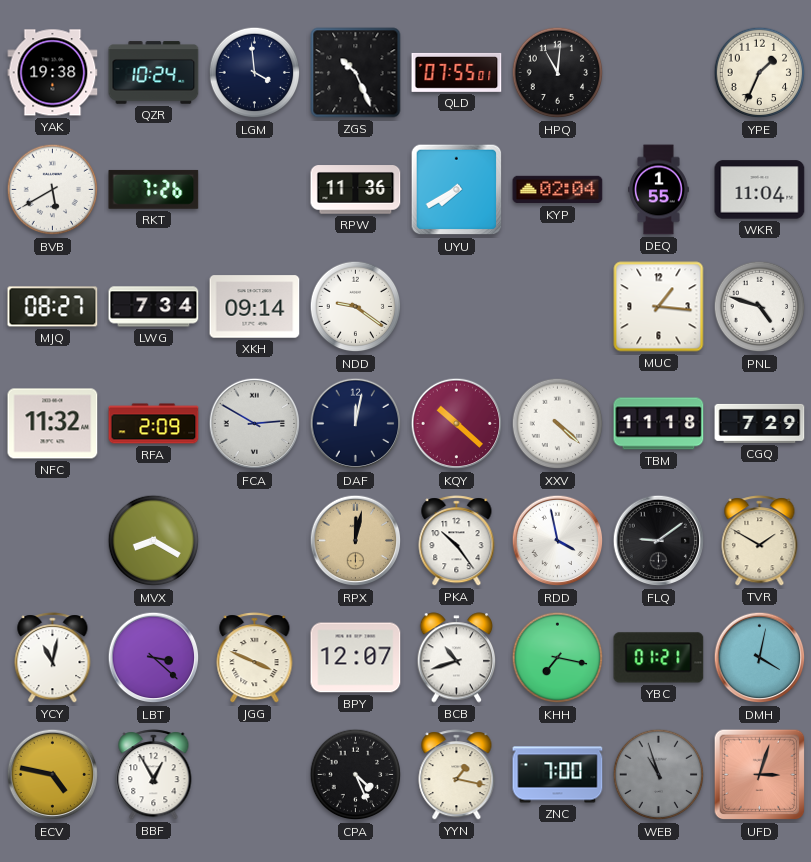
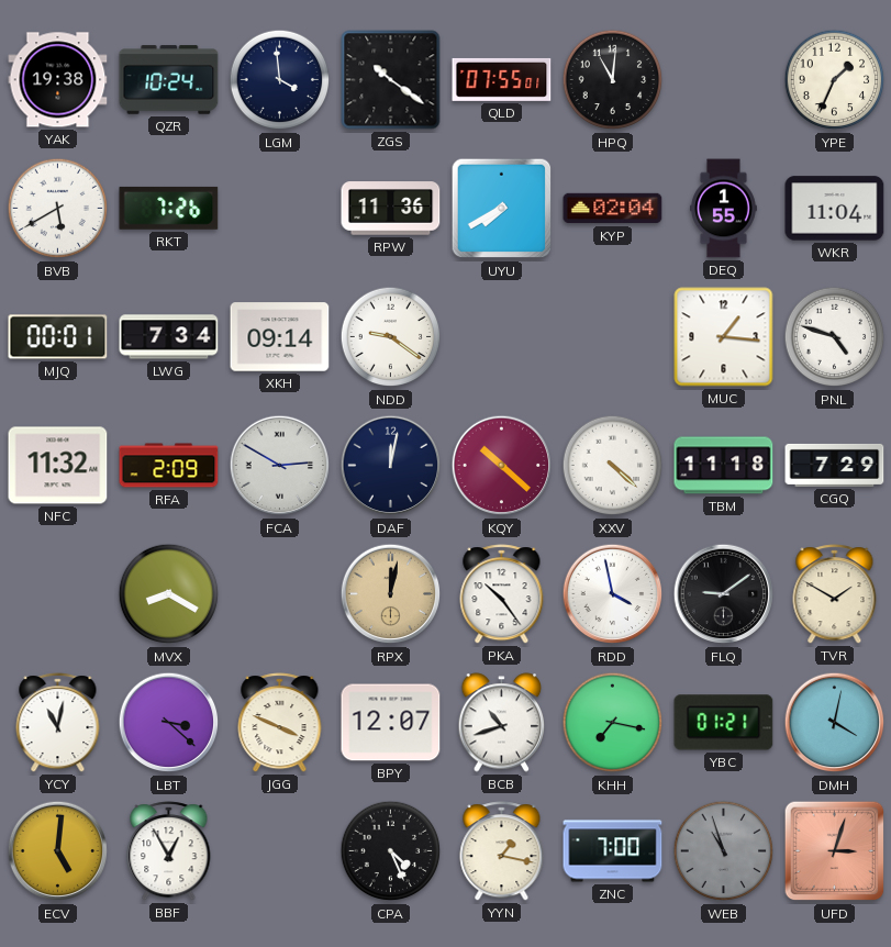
ZGS: 10:26 -> 10:21 (391, 80)
MJQ: 08:27 -> 00:01 (58, 337)
ECV: 4:47 -> 5:01 (58, 851)
